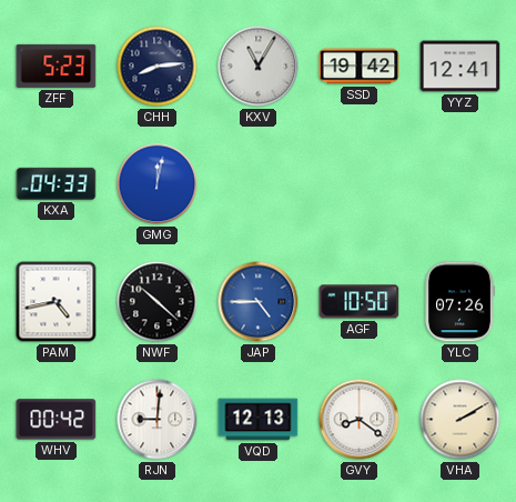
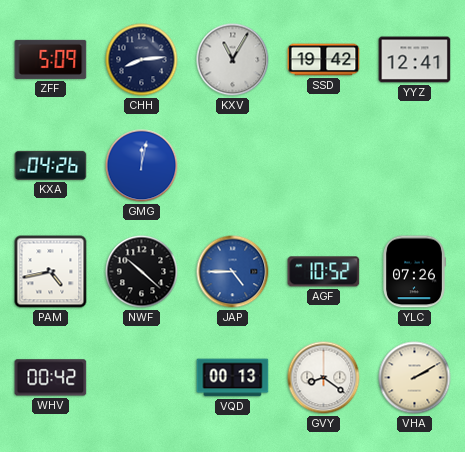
ZFF: 5:23 -> 5:09 (51, 59)
KXA: 04:33 -> 04:26 (51, 165)
AGF: 10:50 -> 10:52 (324, 272)
RJN: 9:01 -> none (158, 420)
VQD: 12:13 -> 00:13 (233, 378)
